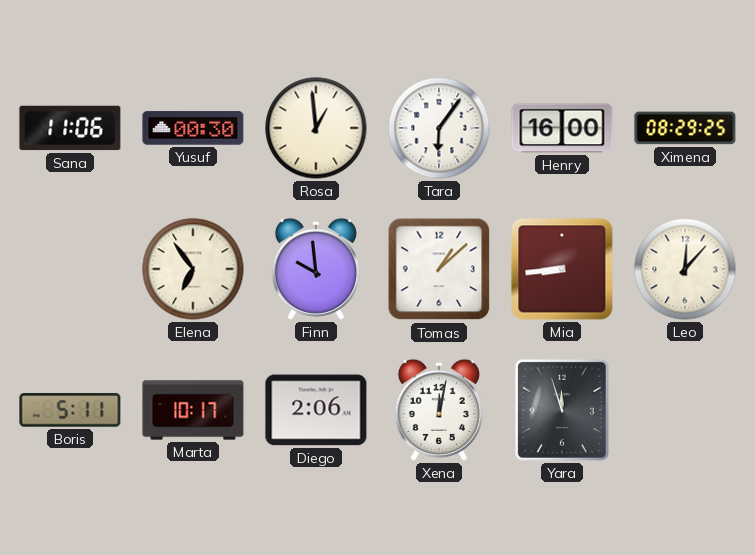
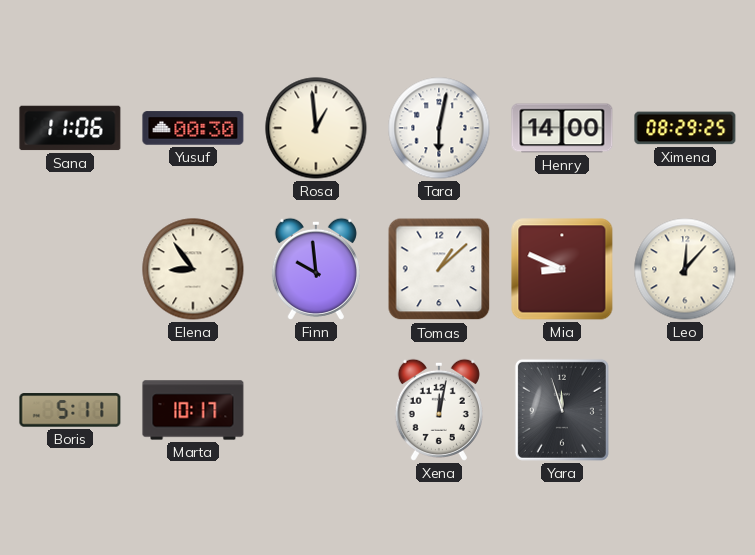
Tara: 6:06 -> 6:02 (439, 128)
Henry: 16:00 -> 14:00 (562, 128)
Elena: 6:54 -> 8:54 (193, 269)
Mia: 8:44 -> 8:49 (562, 269)
Diego: 2:06 -> none (316, 410)
